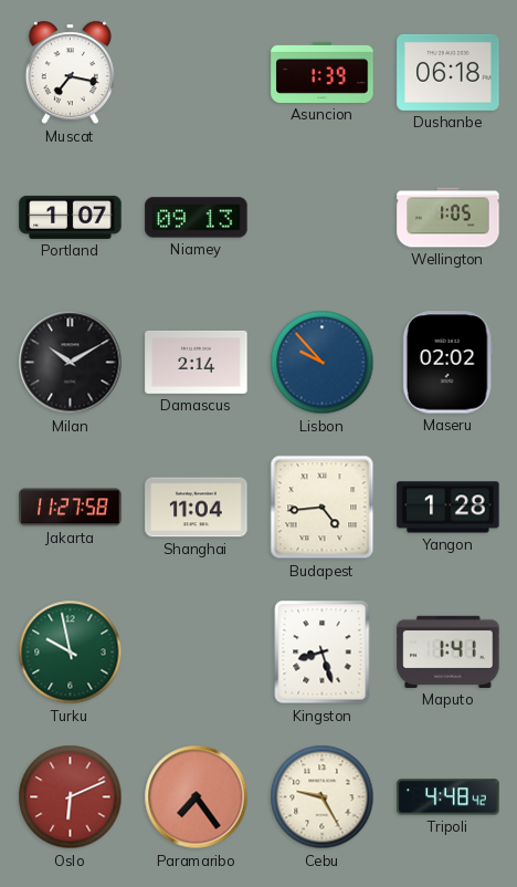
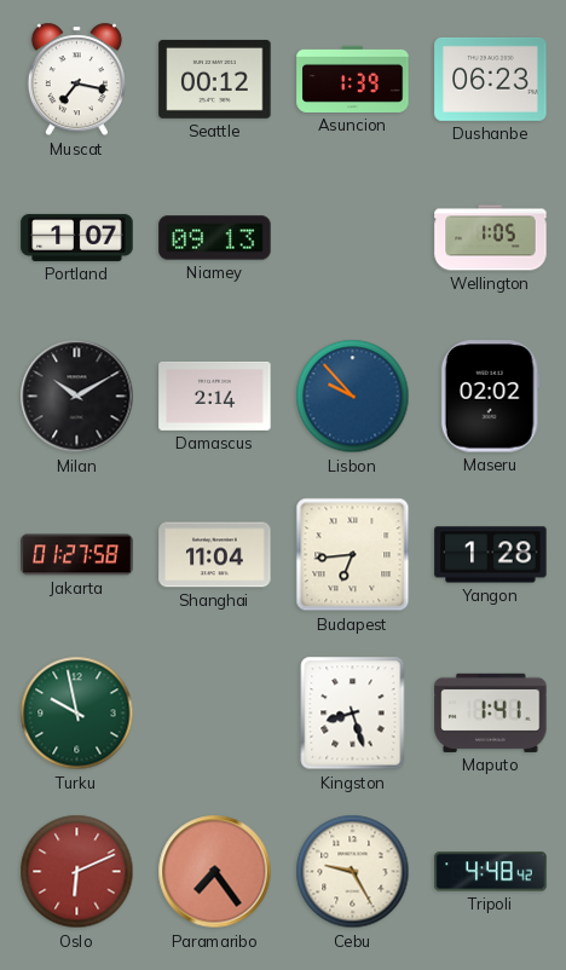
Seattle: none -> 00:12 (215, 79)
Dushanbe: 06:18 -> 06:23 (491, 79)
Jakarta: 11:27 -> 01:27 (77, 555)
Budapest: 4:44 -> 6:44 (353, 555)
